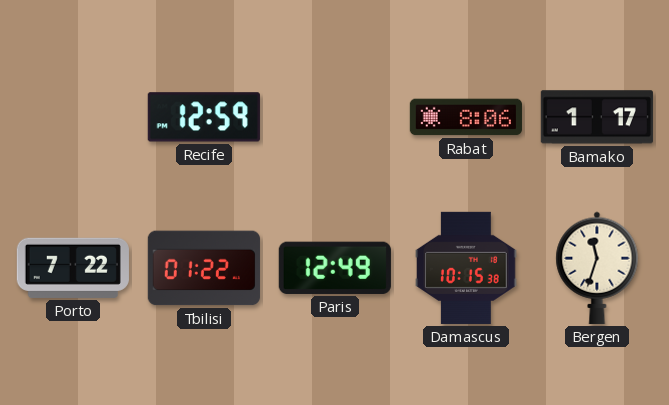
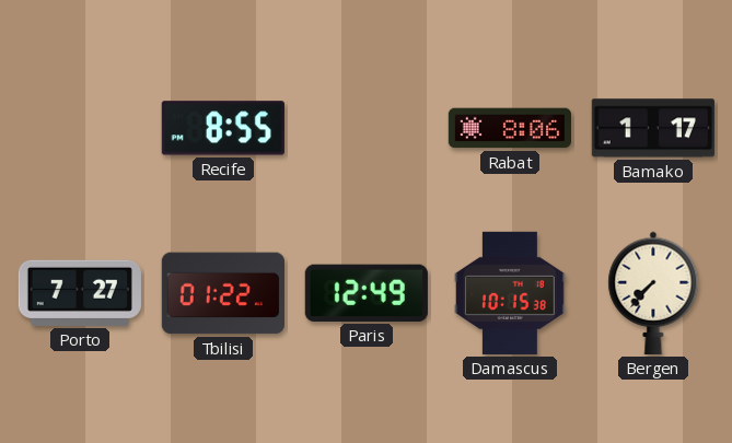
Recife: 12:59 -> 8:55 (223, 128)
Porto: 7:22 -> 7:27 (80, 293)
Bergen: 11:33 -> 7:37 (653, 293)
